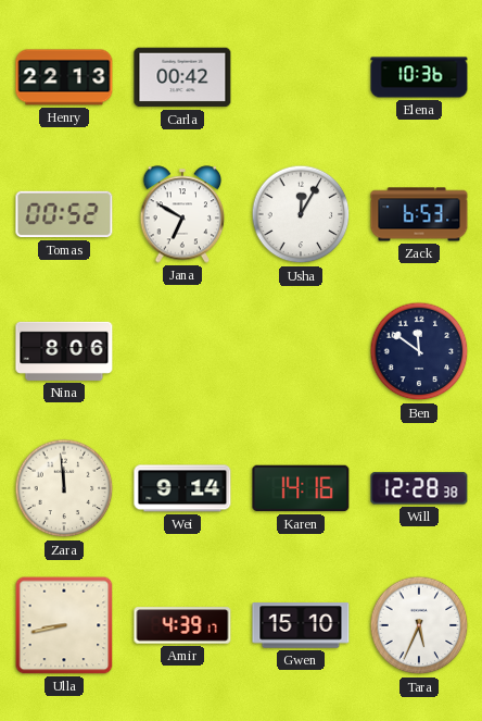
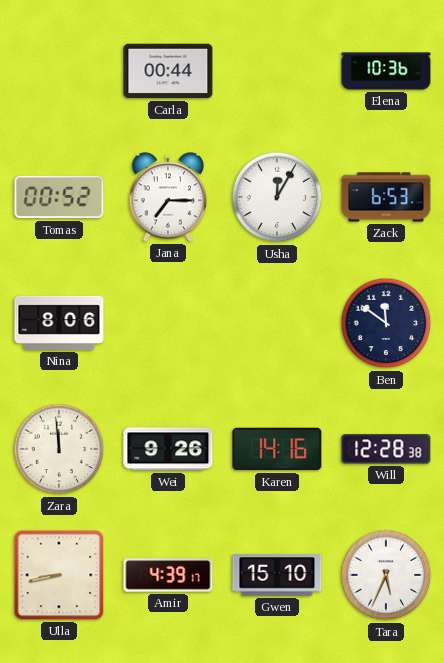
Henry: 22:13 -> none (64, 77)
Carla: 00:42 -> 00:44 (168, 71)
Jana: 6:50 -> 7:15 (168, 197)
Wei: 9:14 -> 9:26 (168, 449)
